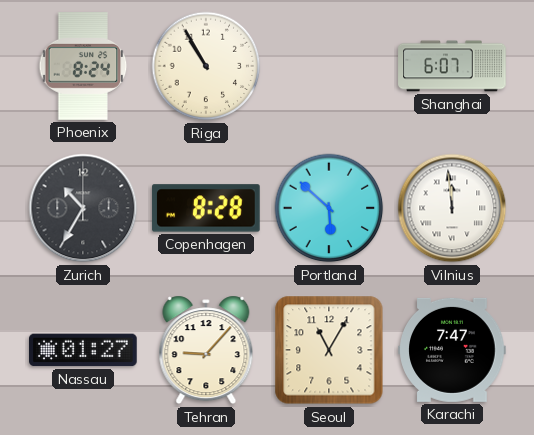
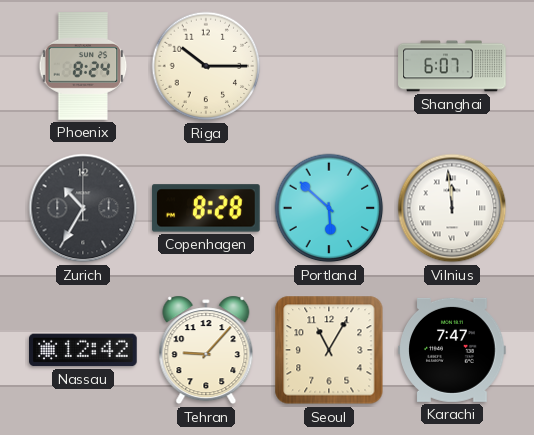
Riga: 10:55 -> 10:15 (206, 66)
Nassau: 01:27 -> 12:42 (83, 350)
